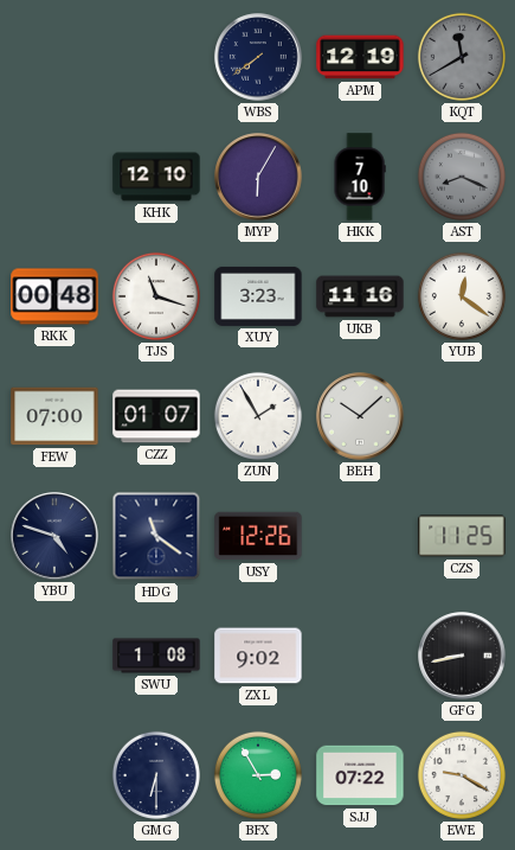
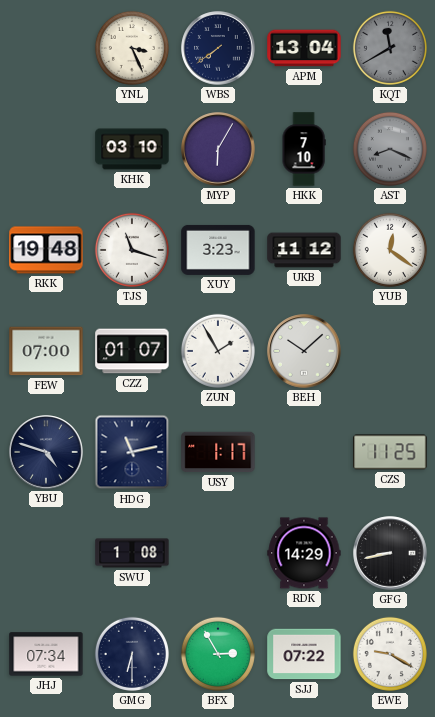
YNL: none -> 3:26 (132, 48)
APM: 12:19 -> 13:04 (304, 48)
KHK: 12:10 -> 03:10 (132, 149)
RKK: 00:48 -> 19:48 (46, 250)
UKB: 11:16 -> 11:12 (304, 250)
HDG: 11:21 -> 11:13 (132, 452)
USY: 12:26 -> 1:17 (218, 452)
ZXL: 9:02 -> none (258, 656)
RDK: none -> 14:29 (304, 553)
JHJ: none -> 07:34 (46, 654)
